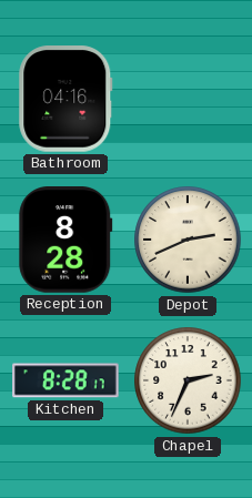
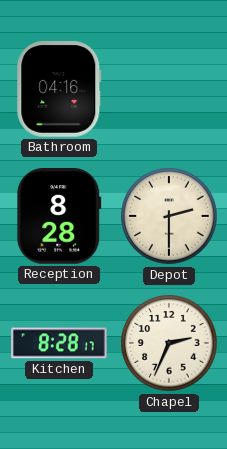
Depot: 2:41 -> 2:30 (169, 216)
